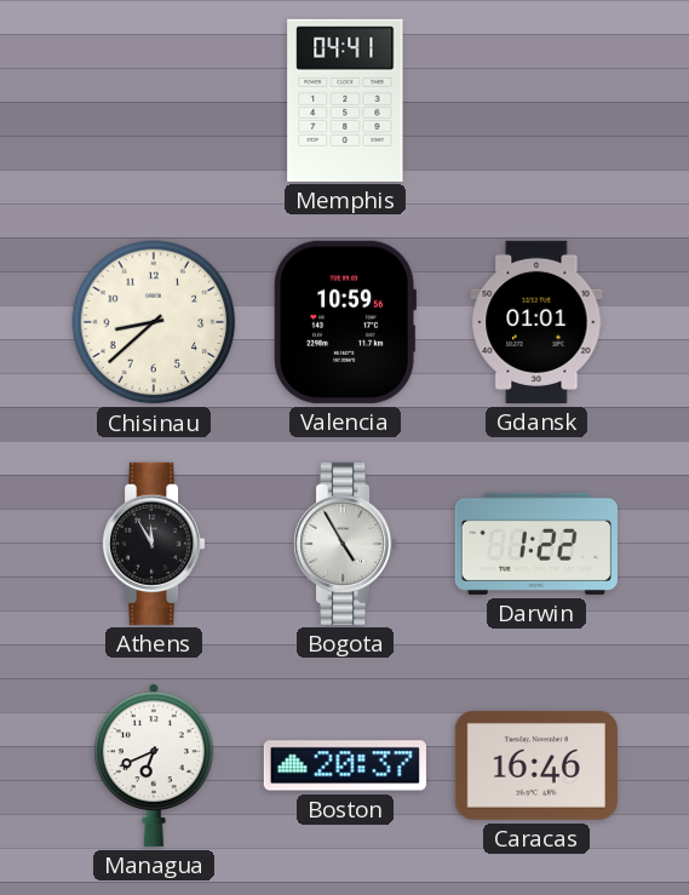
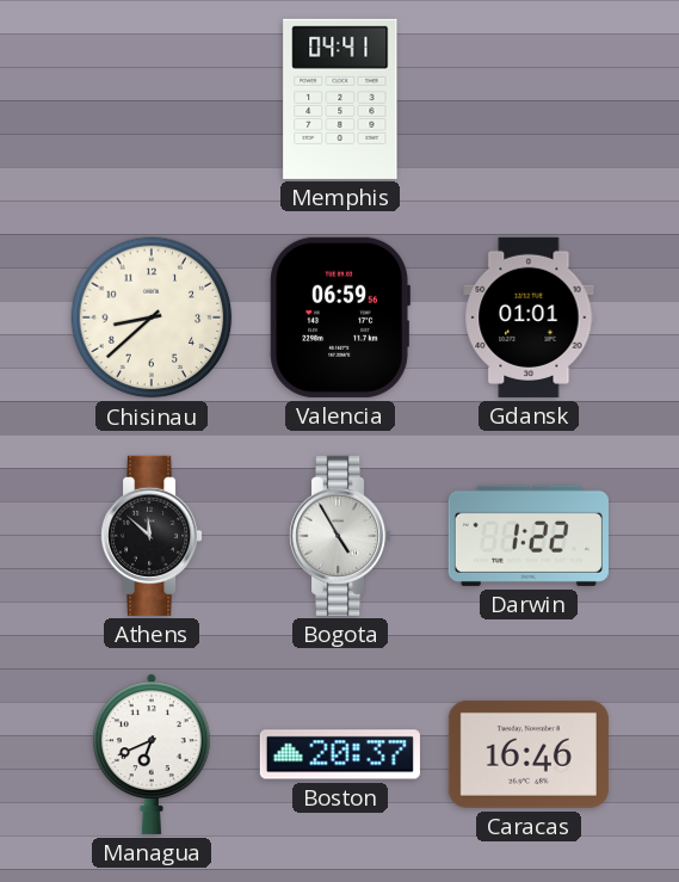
Valencia: 10:59 -> 06:59 (340, 317)
Athens: 11:55 -> 11:52 (153, 536)
